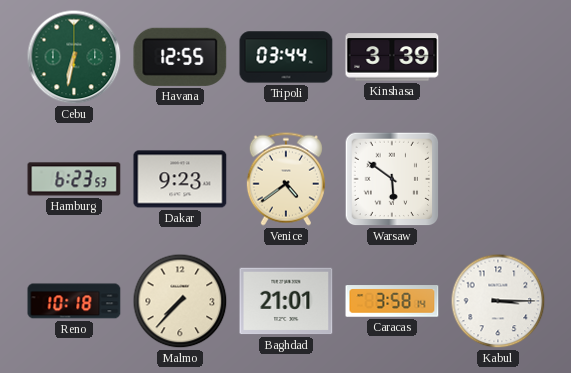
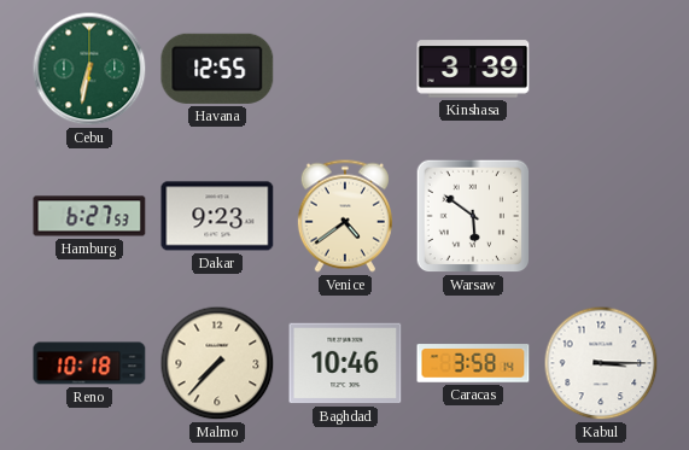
Tripoli: 03:44 -> none (286, 57)
Hamburg: 6:23 -> 6:27 (89, 216)
Baghdad: 21:01 -> 10:46 (345, 363)
